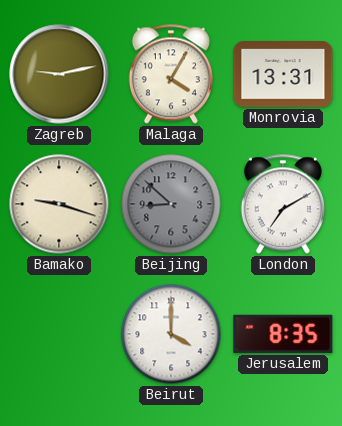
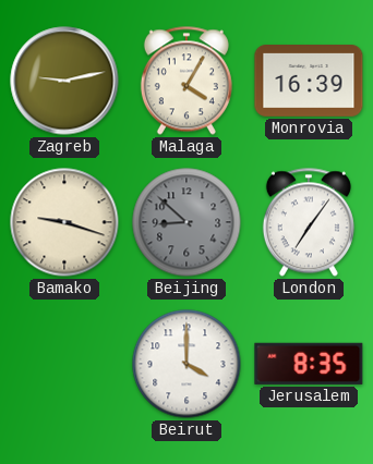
Monrovia: 13:31 -> 16:39 (309, 82)
London: 7:10 -> 7:06 (309, 222)
